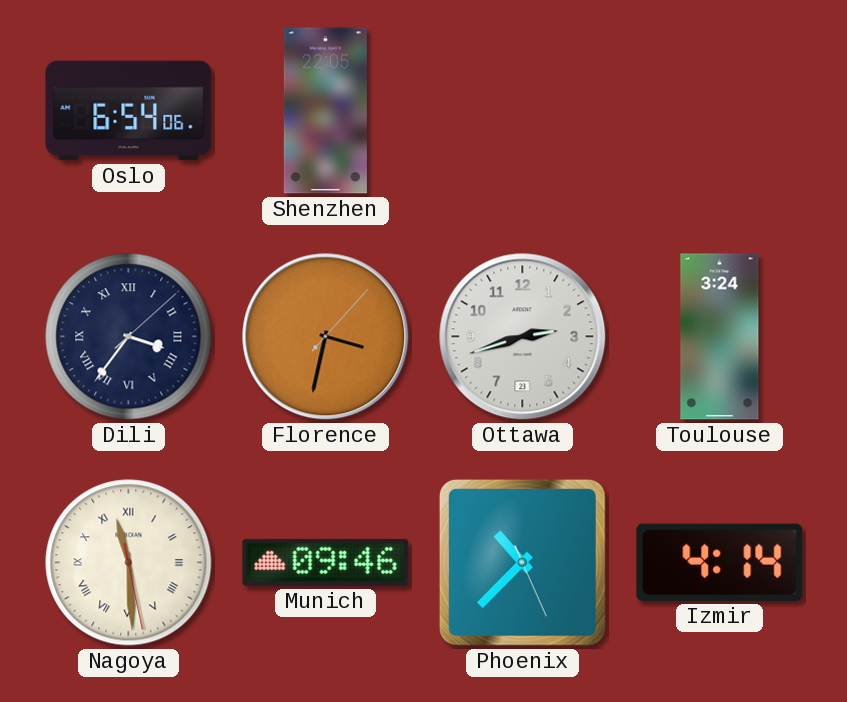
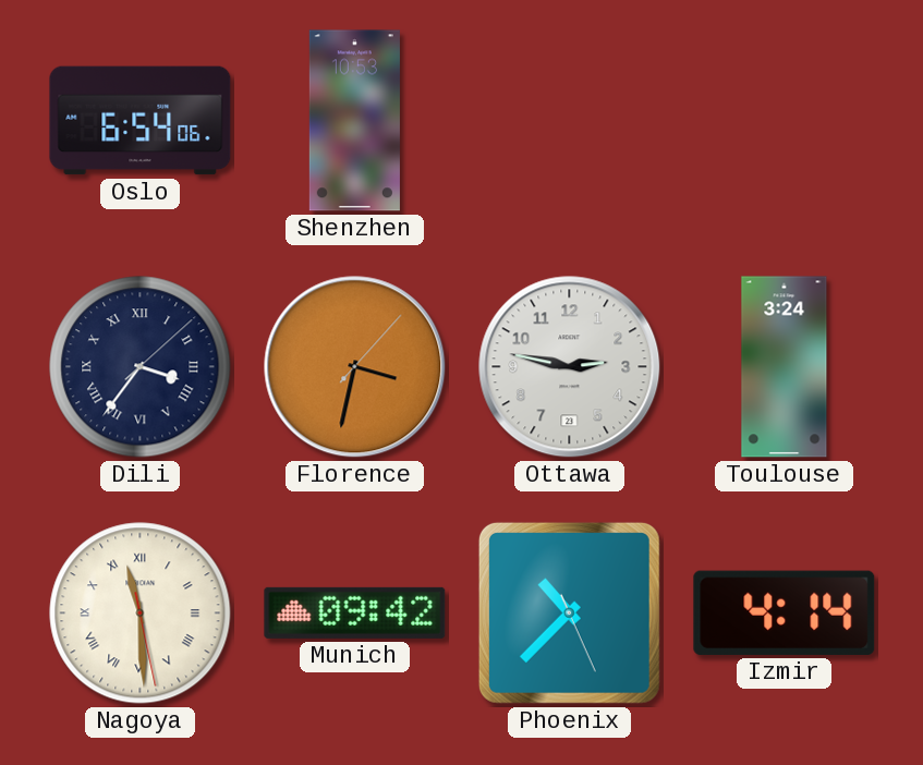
Shenzhen: 22:05 -> 10:53 (354, 121)
Ottawa: 2:42 -> 2:47 (570, 367)
Munich: 09:46 -> 09:42 (355, 612)
